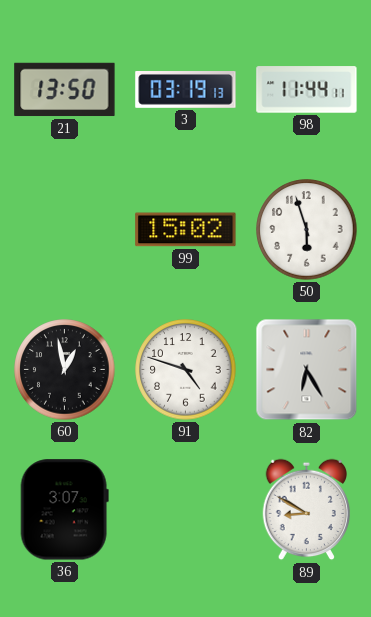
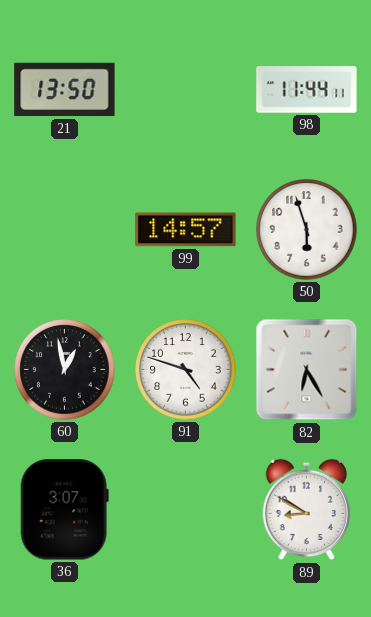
3: 03:19 -> none (186, 90)
99: 15:02 -> 14:57 (186, 230)
